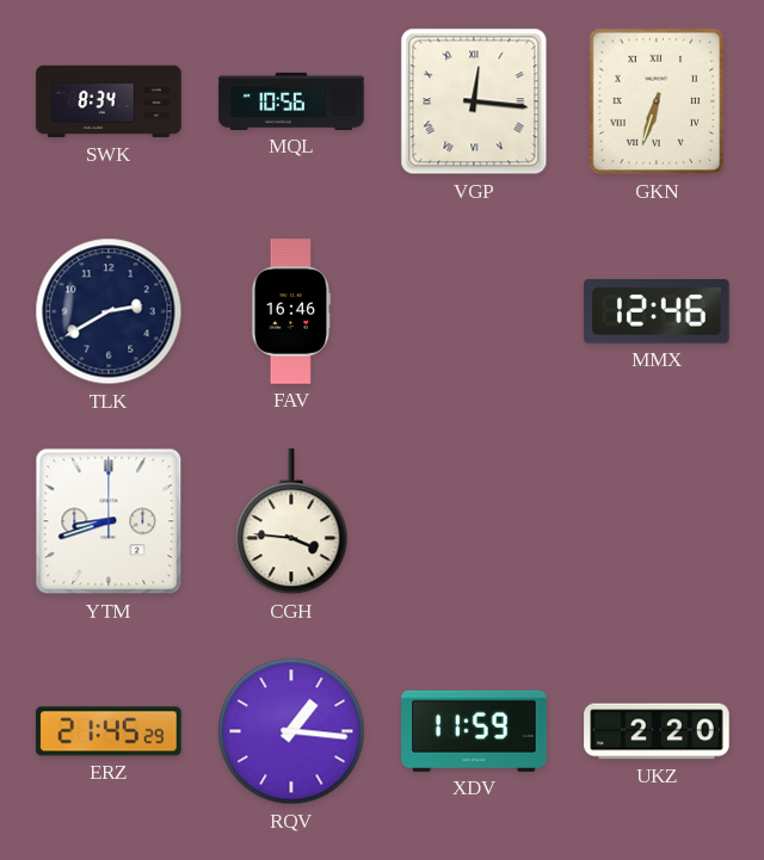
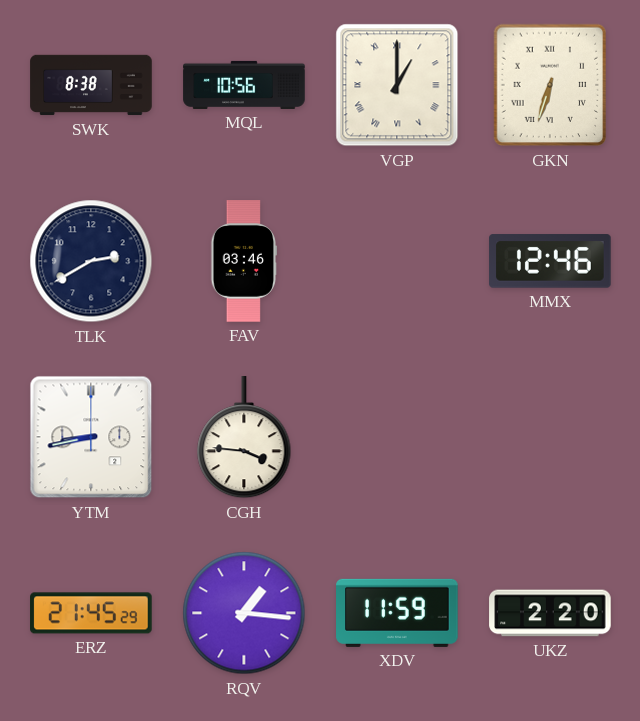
SWK: 8:34 -> 8:38 (91, 85)
VGP: 12:16 -> 1:00 (397, 85)
FAV: 16:46 -> 03:46 (244, 261)
YTM: 8:42 -> 8:43 (91, 437)
